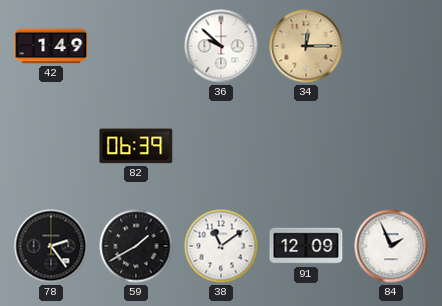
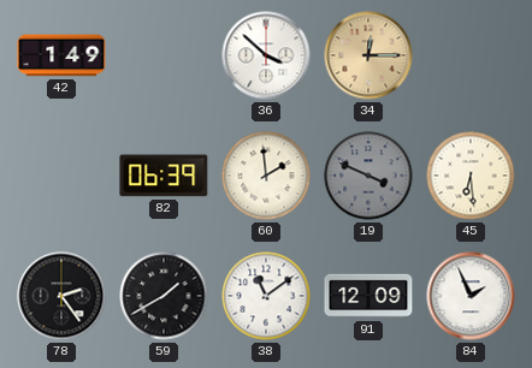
36: 9:52 -> 3:52 (266, 55)
60: none -> 1:59 (266, 176)
19: none -> 3:49 (368, 176)
45: none -> 6:29 (471, 176)
